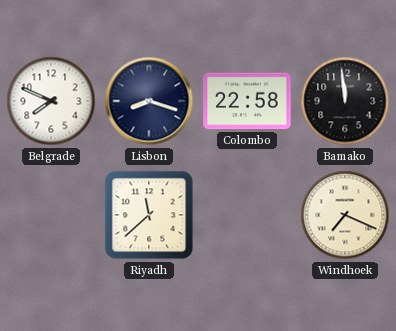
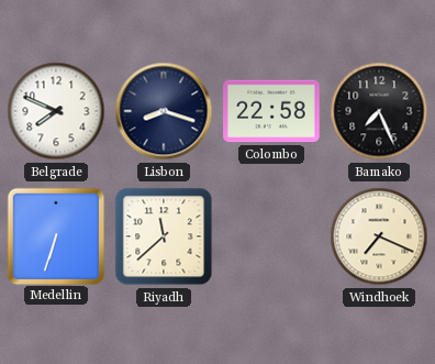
Bamako: 11:59 -> 7:26 (379, 111)
Medellin: none -> 6:33 (55, 235)
